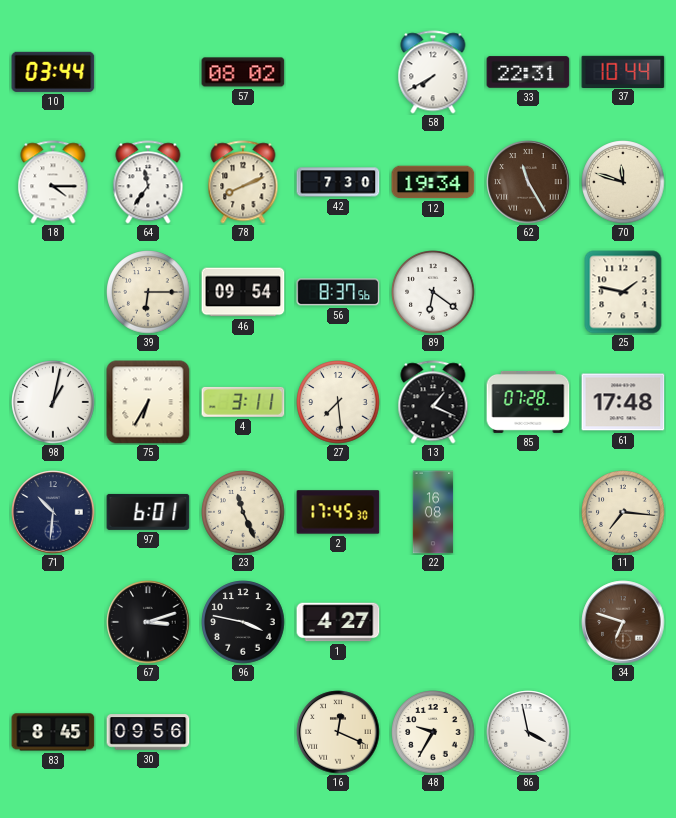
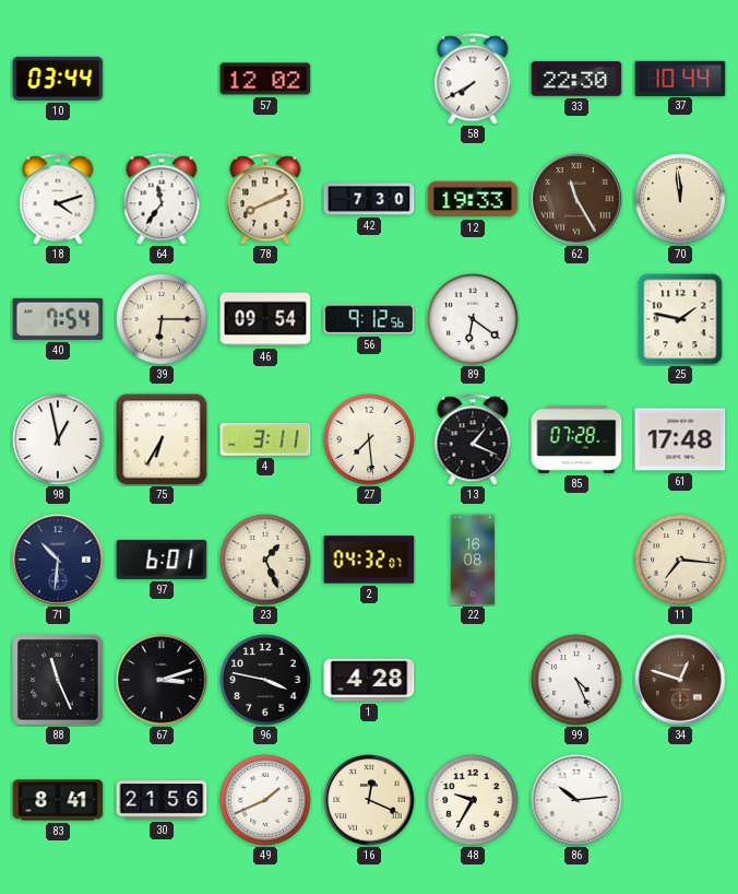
57: 08:02 -> 12:02 (265, 79)
33: 22:31 -> 22:30 (576, 79)
18: 4:15 -> 4:12 (58, 199)
12: 19:34 -> 19:33 (473, 199)
70: 11:48 -> 11:59 (680, 199)
40: none -> 7:54 (58, 319)
56: 8:37 -> 9:12 (369, 319)
98: 1:02 -> 12:58 (58, 439)
23: 11:26 -> 1:26 (265, 560)
2: 17:45 -> 04:32 (369, 560)
88: none -> 11:26 (58, 680)
1: 4:27 -> 4:28 (369, 680)
99: none -> 4:26 (576, 680)
34: 6:48 -> 12:48 (680, 680)
83: 8:45 -> 8:41 (58, 800)
30: 09:56 -> 21:56 (162, 800)
49: none -> 1:41 (265, 800)
86: 3:58 -> 10:14 (576, 800)
